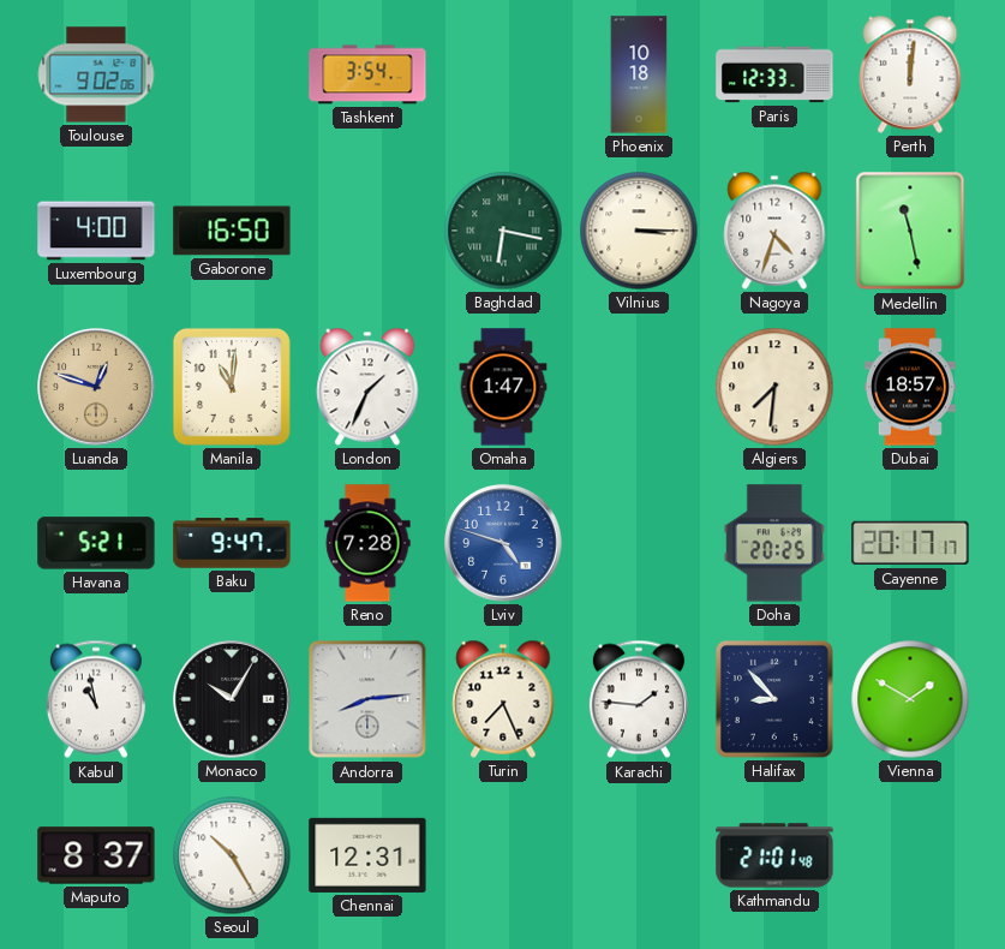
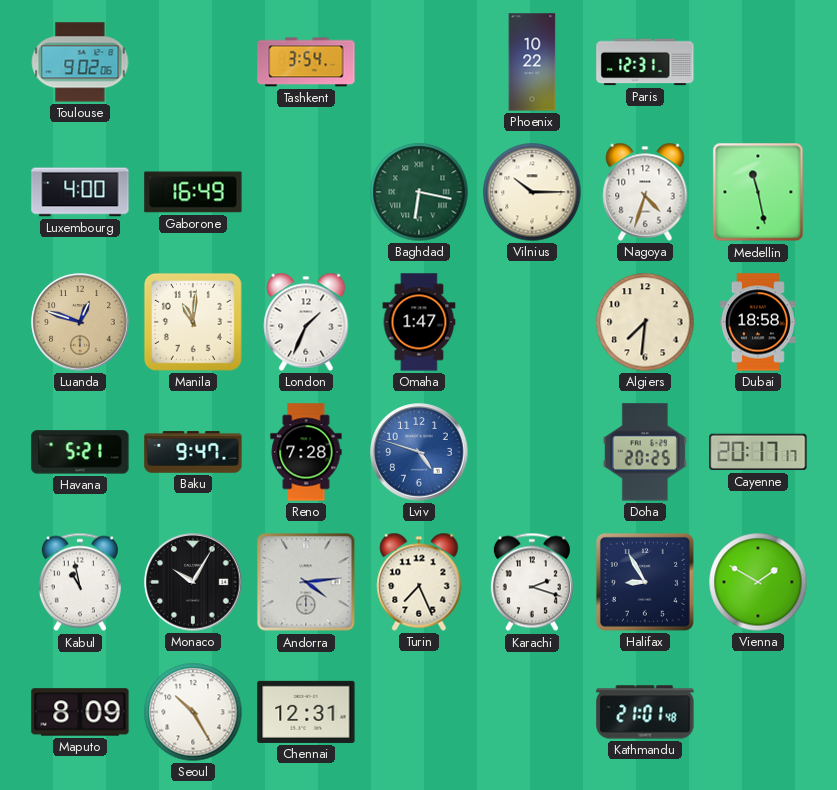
Phoenix: 10:18 -> 10:22 (532, 62)
Paris: 12:33 -> 12:31 (645, 62)
Perth: 12:01 -> none (910, 74)
Gaborone: 16:50 -> 16:49 (193, 192)
Vilnius: 3:15 -> 10:15 (532, 192)
Dubai: 18:57 -> 18:58 (758, 322)
Andorra: 8:14 -> 4:14 (306, 582)
Karachi: 1:46 -> 2:18 (532, 582)
Halifax: 8:53 -> 8:55 (645, 582)
Maputo: 8:37 -> 8:09 (80, 712)
